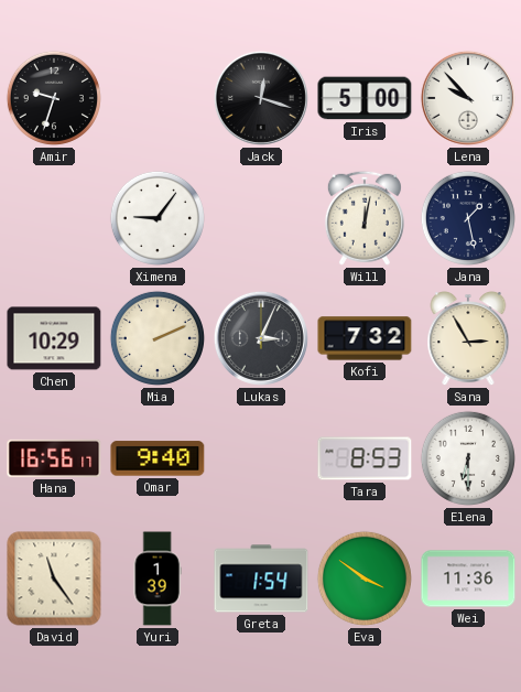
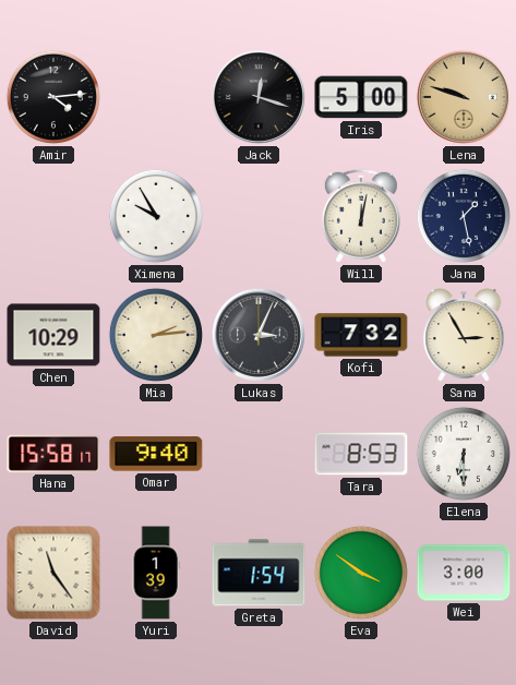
Amir: 9:33 -> 4:14 (53, 97)
Lena: 9:53 -> 9:48 (464, 97)
Lena dial: white -> champagne (464, 97)
Ximena: 9:06 -> 9:55 (156, 216)
Mia: 2:11 -> 2:14 (156, 335)
Hana: 16:56 -> 15:58 (53, 454)
Wei: 11:36 -> 3:00 (464, 573)
